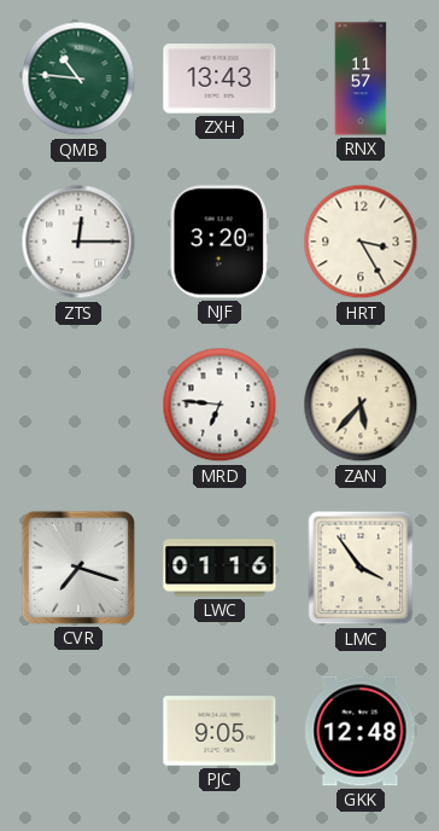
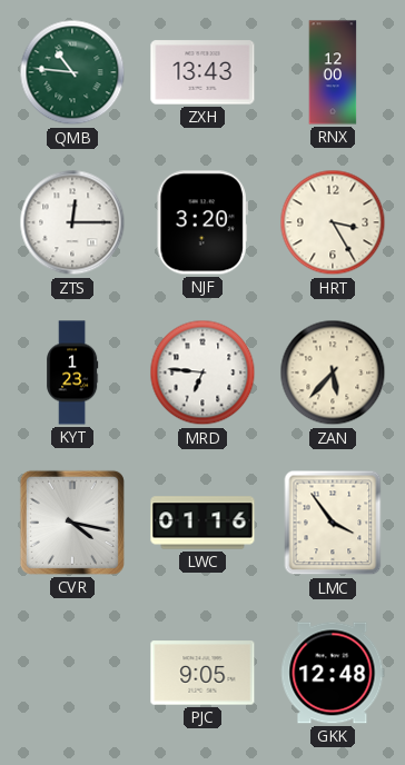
RNX: 11:57 -> 12:00 (333, 72)
KYT: none -> 1:23 (72, 372)
CVR: 7:18 -> 4:17 (72, 523)
